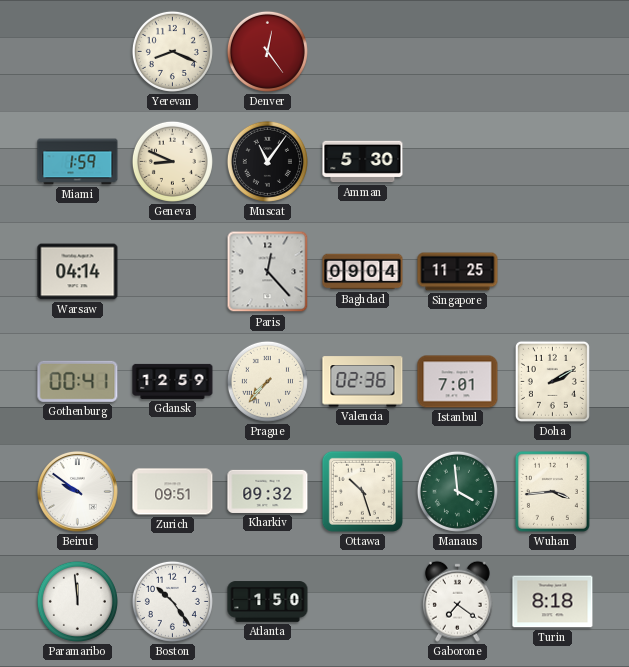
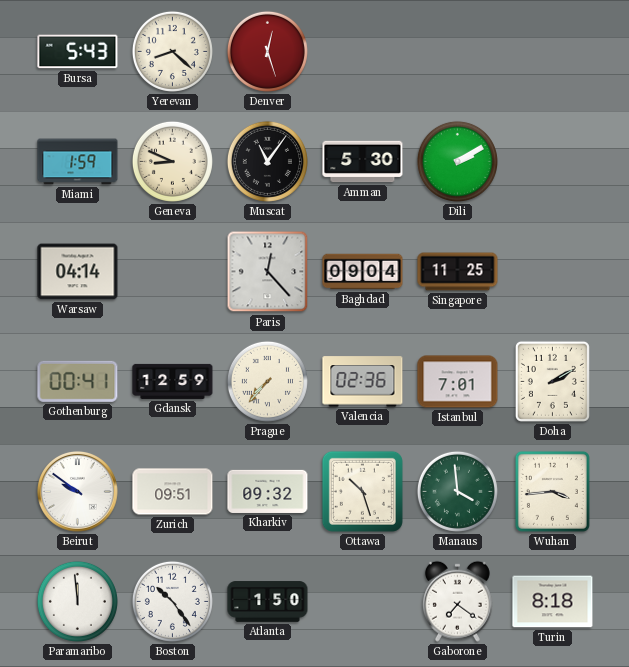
Bursa: none -> 5:43 (78, 52)
Yerevan: 8:19 -> 8:22 (172, 51)
Denver: 12:24 -> 12:27 (267, 51)
Dili: none -> 2:10 (457, 161)
